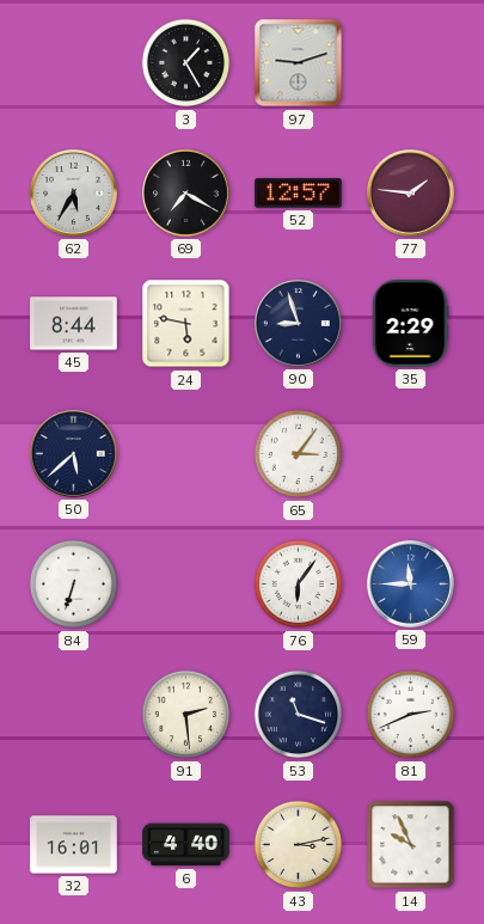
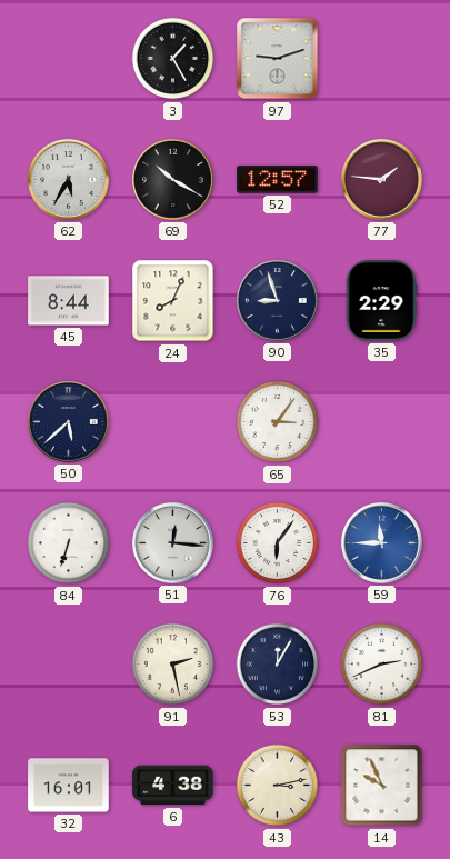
69: 7:20 -> 10:20 (172, 179)
24: 5:47 -> 8:04 (173, 301)
51: none -> 12:16 (172, 542)
91: 2:29 -> 2:28 (173, 665)
53: 11:18 -> 12:05 (278, 665)
6: 4:40 -> 4:38 (173, 786)
